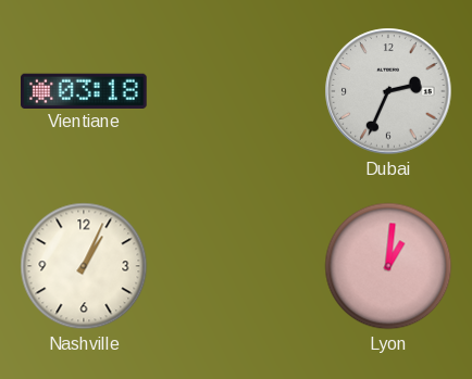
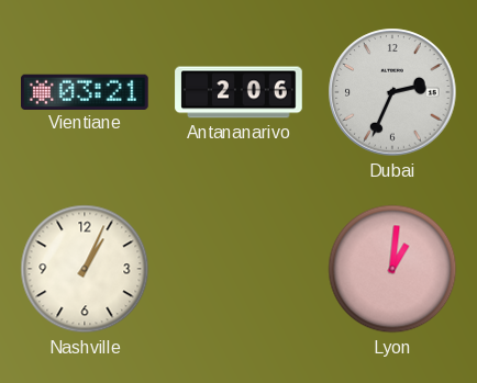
Vientiane: 03:18 -> 03:21 (86, 91)
Antananarivo: none -> 2:06 (239, 92)
